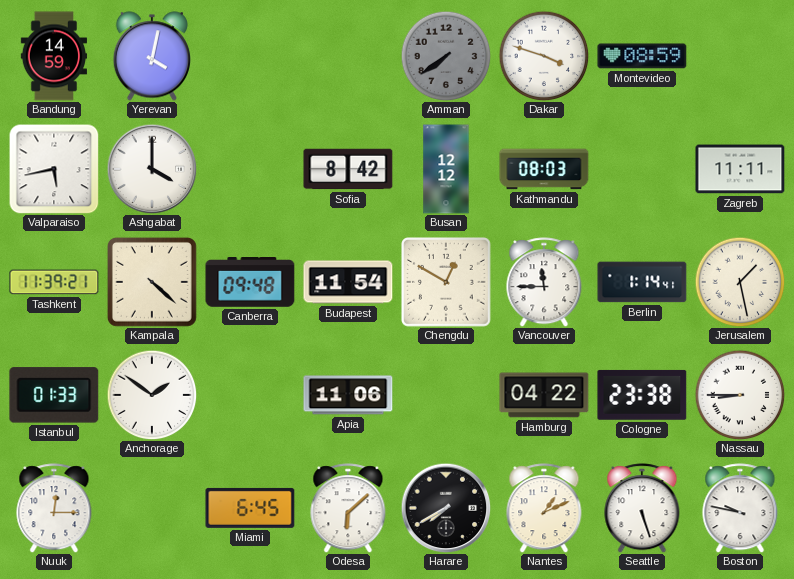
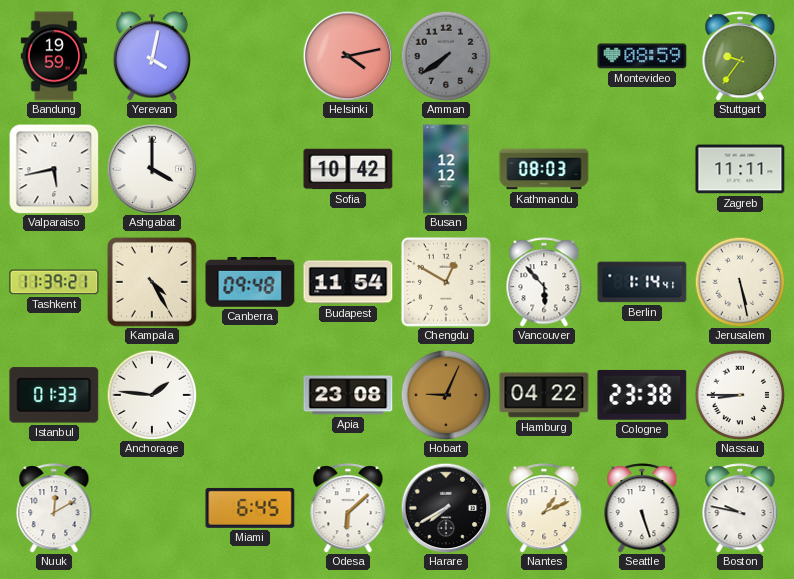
Bandung: 14:59 -> 19:59 (53, 56)
Helsinki: none -> 4:13 (348, 56)
Dakar: 3:48 -> none (544, 56)
Stuttgart: none -> 9:36 (740, 56)
Sofia: 8:42 -> 10:42 (348, 169)
Kampala: 4:22 -> 4:25 (152, 282)
Vancouver: 11:45 -> 5:53 (544, 282)
Jerusalem: 1:28 -> 5:28 (740, 282)
Anchorage: 1:51 -> 1:46 (152, 395)
Apia: 11:06 -> 23:08 (348, 395)
Hobart: none -> 9:04 (446, 395)
Nuuk: 12:15 -> 12:10 (54, 508)
